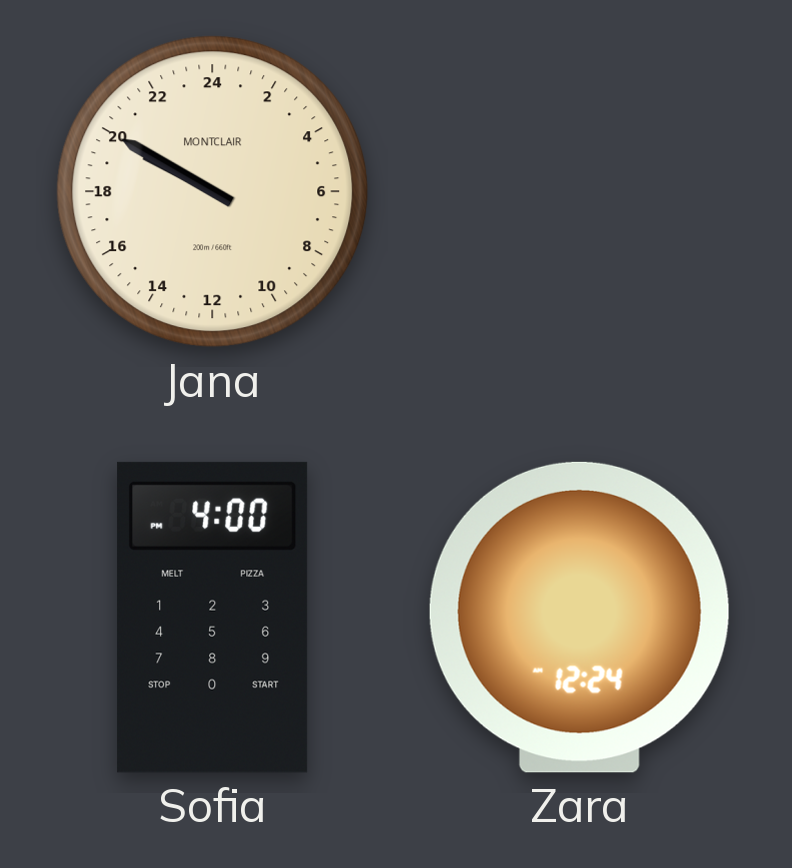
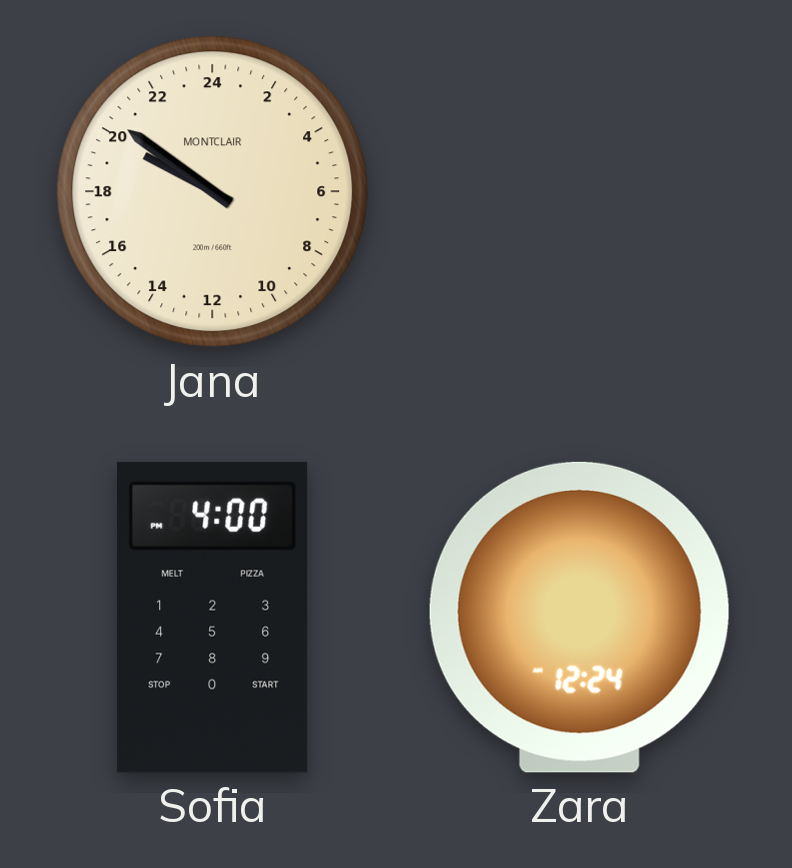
Jana: 19:50 -> 19:51 (213, 192)
